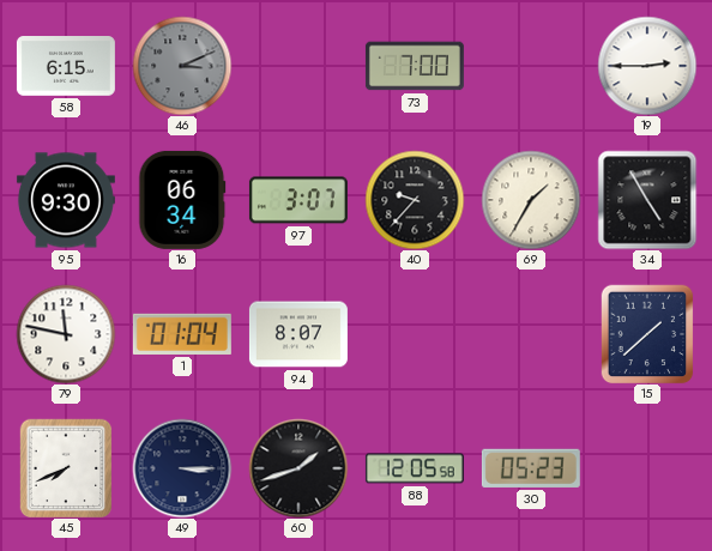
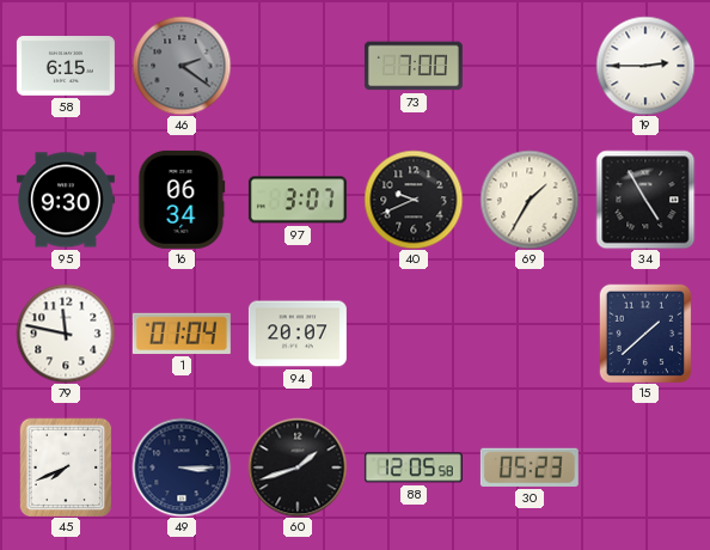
46: 3:11 -> 2:21 (182, 66)
40: 9:37 -> 9:41 (414, 200)
94: 8:07 -> 20:07 (298, 334)
